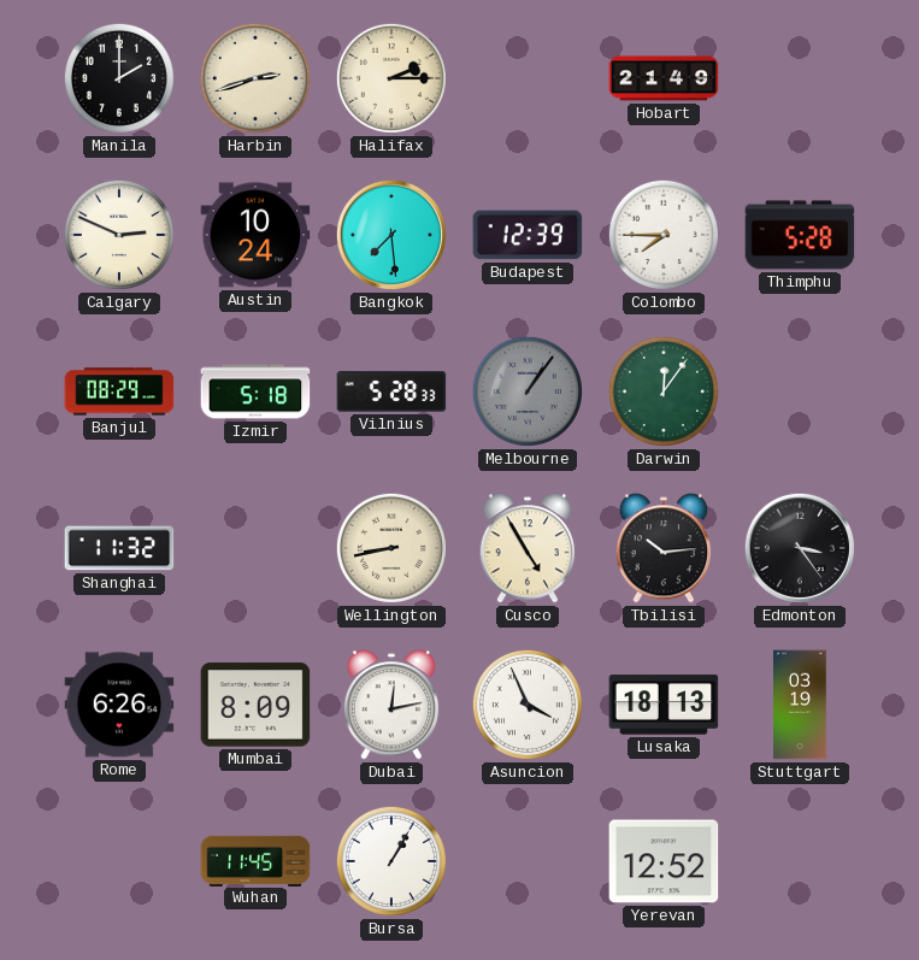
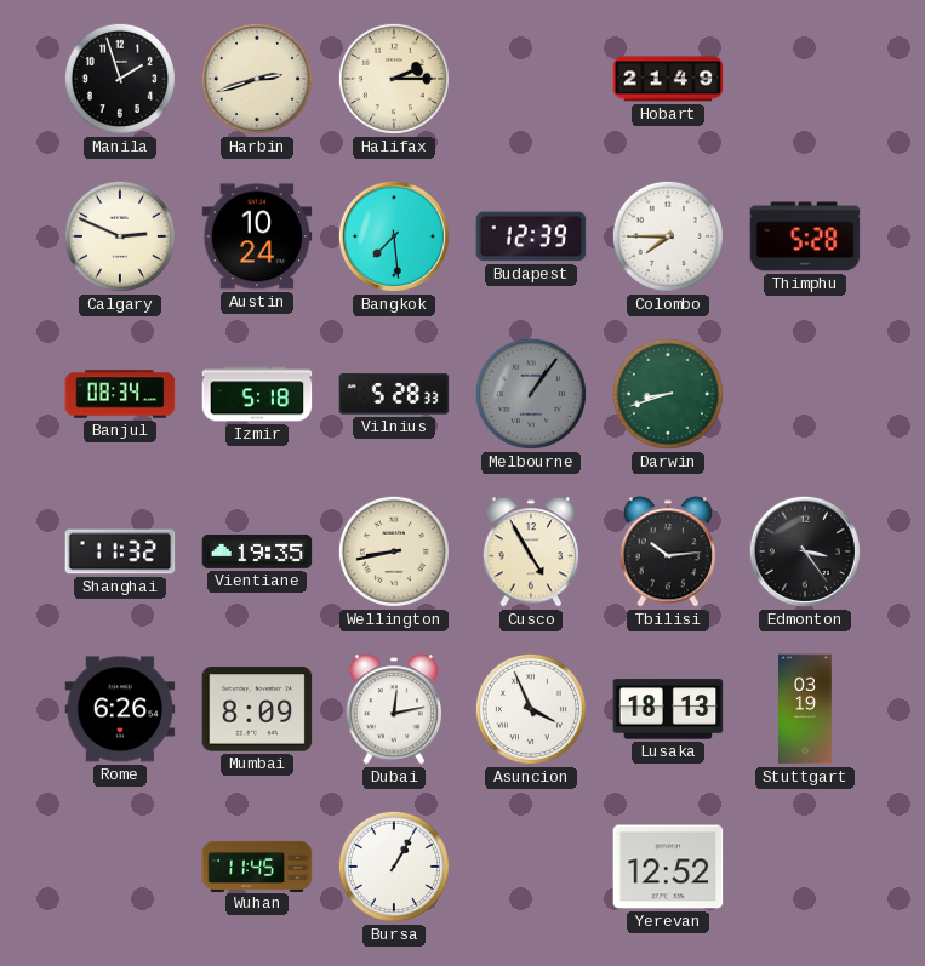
Manila: 2:00 -> 1:57 (120, 79)
Banjul: 08:29 -> 08:34 (120, 394)
Darwin: 12:06 -> 8:42 (668, 394)
Vientiane: none -> 19:35 (257, 551)
